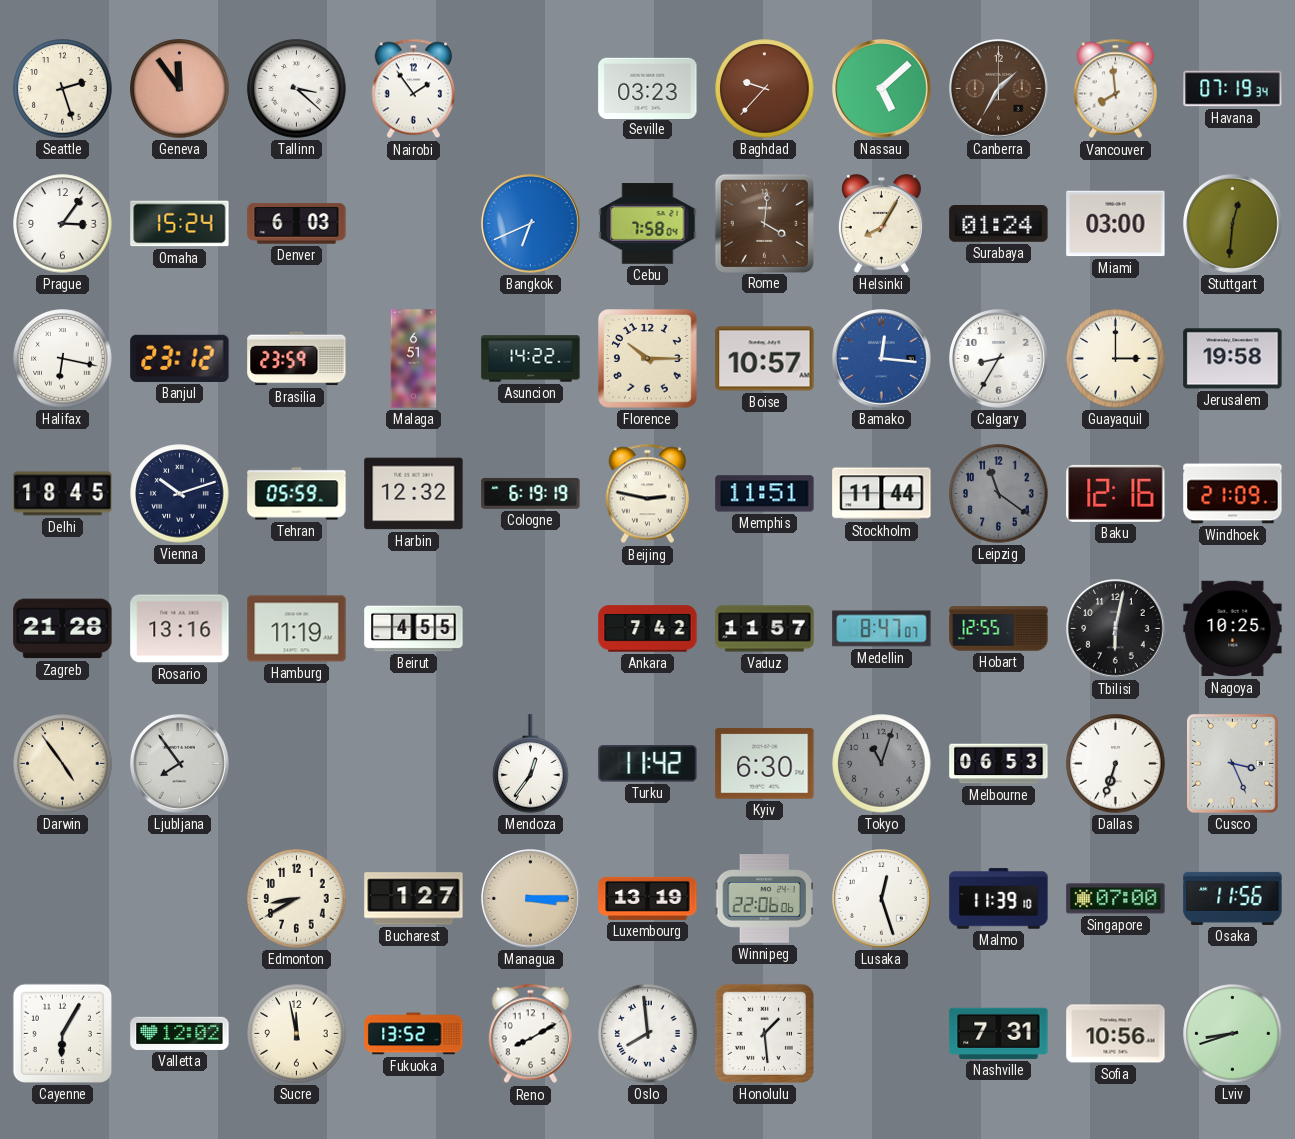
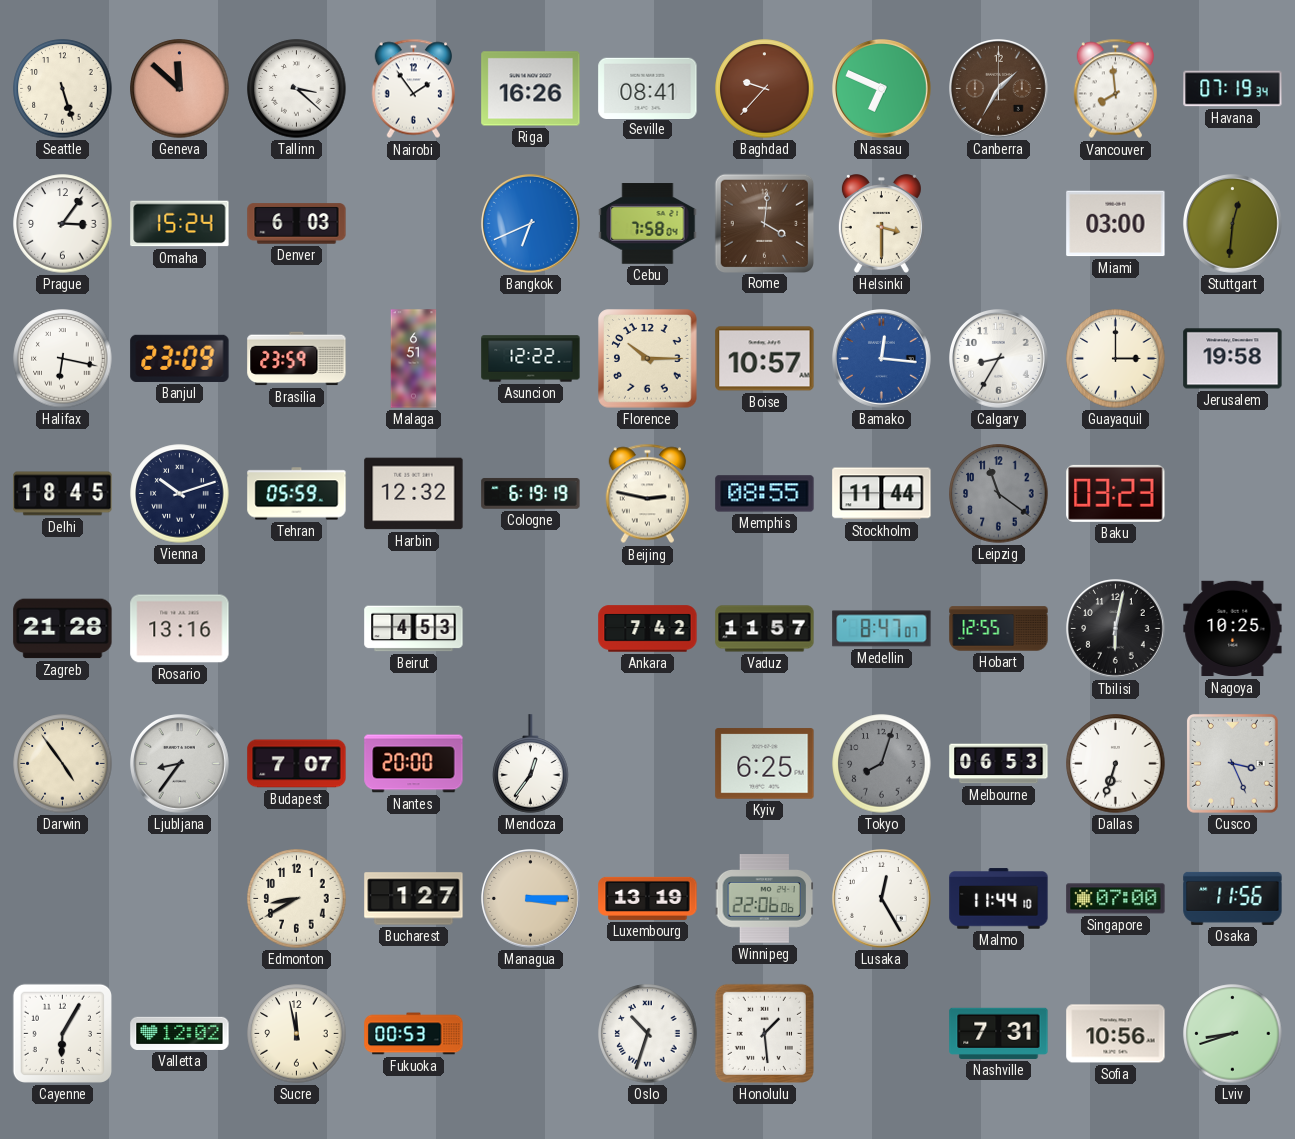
Seattle: 2:27 -> 5:27 (63, 89)
Geneva: 11:54 -> 11:52 (180, 89)
Riga: none -> 16:26 (531, 89)
Seville: 03:23 -> 08:41 (648, 88)
Nassau: 5:08 -> 6:49 (882, 89)
Helsinki: 8:05 -> 3:30 (881, 224)
Surabaya: 01:24 -> none (999, 224)
Banjul: 23:12 -> 23:09 (180, 358)
Asuncion: 14:22 -> 12:22 (531, 359)
Memphis: 11:51 -> 08:55 (765, 494)
Baku: 12:16 -> 03:23 (1116, 493)
Windhoek: 21:09 -> none (1233, 494)
Hamburg: 11:19 -> none (297, 629)
Beirut: 4:55 -> 4:53 (414, 629)
Ljubljana: 7:54 -> 8:36 (180, 764)
Budapest: none -> 7:07 (297, 764)
Nantes: none -> 20:00 (414, 764)
Turku: 11:42 -> none (648, 764)
Kyiv: 6:30 -> 6:25 (765, 764)
Tokyo: 11:03 -> 8:03 (882, 764)
Lusaka: 12:27 -> 12:25 (882, 899)
Malmo: 11:39 -> 11:44 (999, 899)
Fukuoka: 13:52 -> 00:53 (414, 1034)
Reno: 8:10 -> none (530, 1034)
Oslo: 7:59 -> 10:33 (648, 1034)
